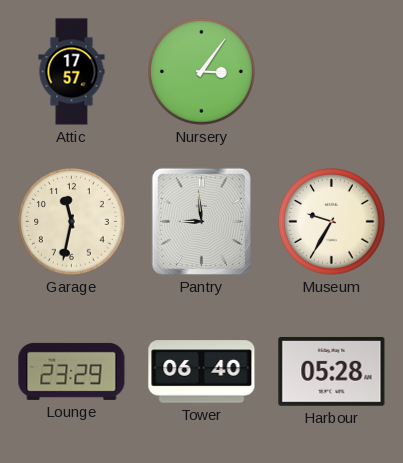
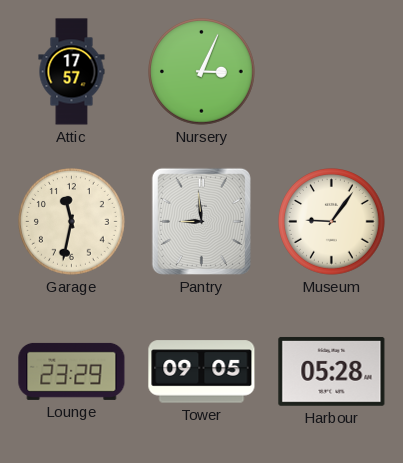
Nursery: 3:06 -> 3:04 (202, 72)
Museum: 9:35 -> 9:06 (332, 222)
Tower: 06:40 -> 09:05 (202, 372)
